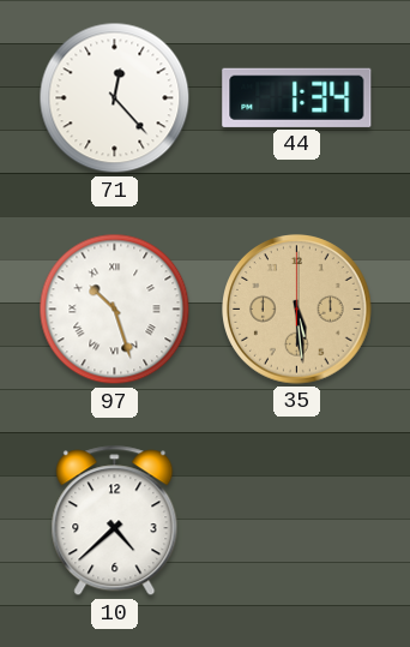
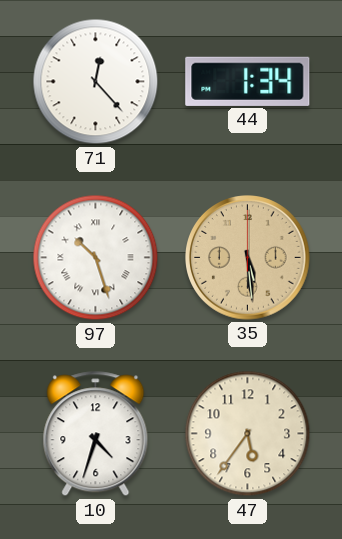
10: 4:38 -> 4:33 (96, 434)
47: none -> 5:36 (248, 434)
